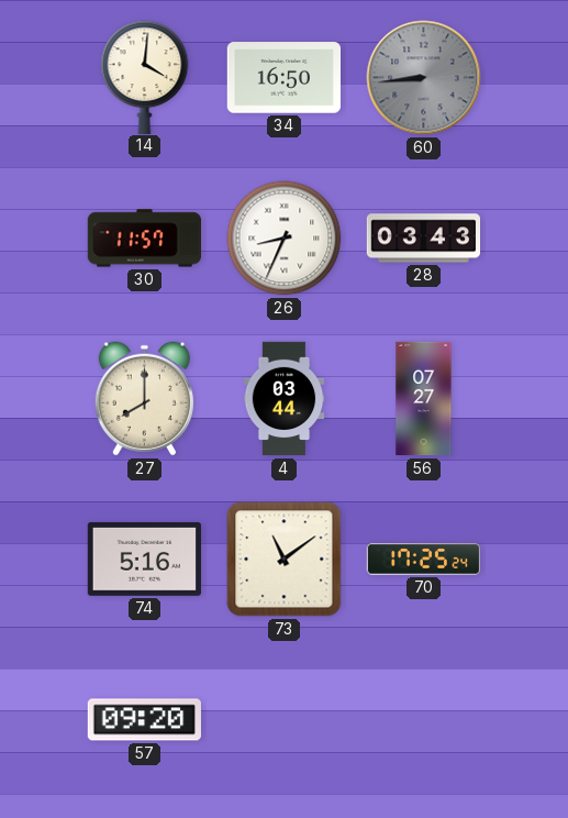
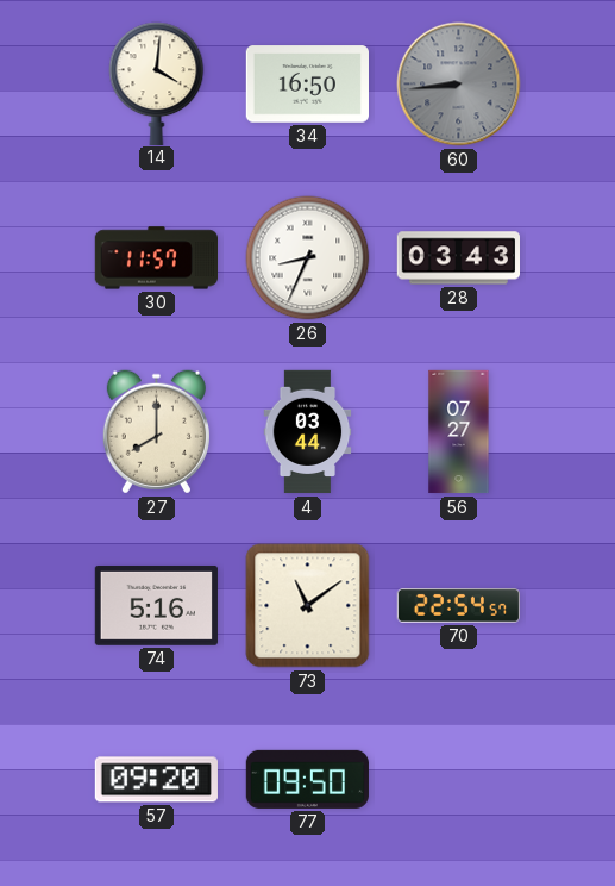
70: 17:25 -> 22:54 (458, 606)
77: none -> 09:50 (307, 779)
